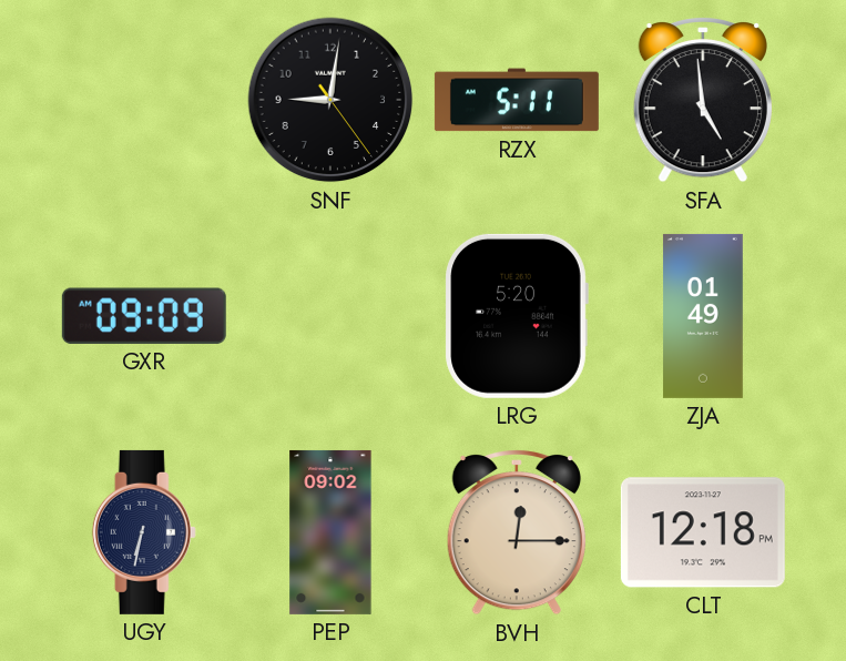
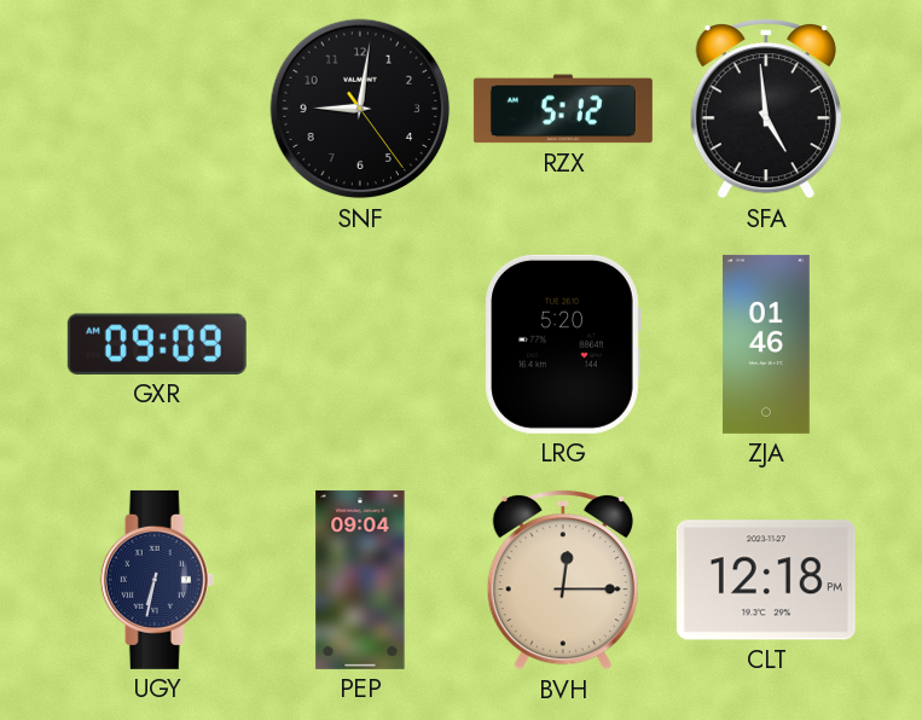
RZX: 5:11 -> 5:12 (563, 109)
ZJA: 01:49 -> 01:46 (766, 344)
PEP: 09:02 -> 09:04 (360, 580)
